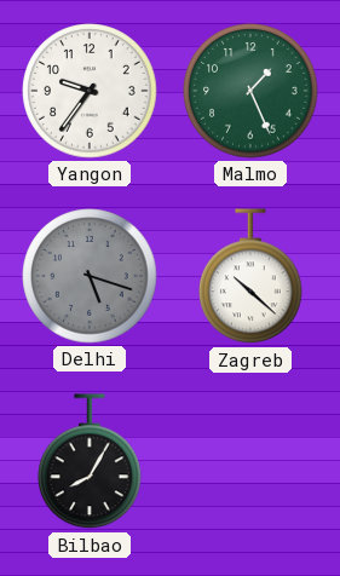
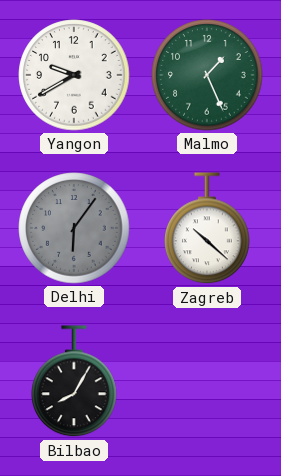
Yangon: 9:36 -> 9:40 (74, 75)
Delhi: 5:18 -> 6:06 (74, 228)
